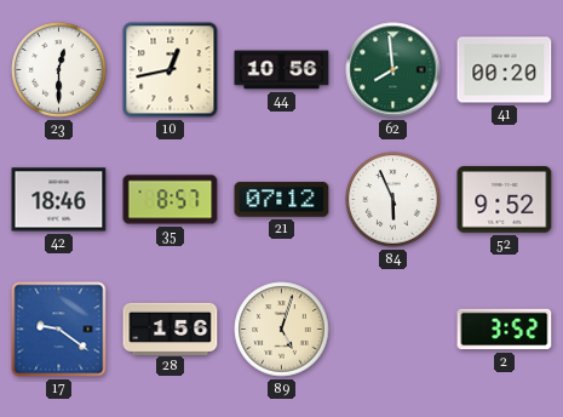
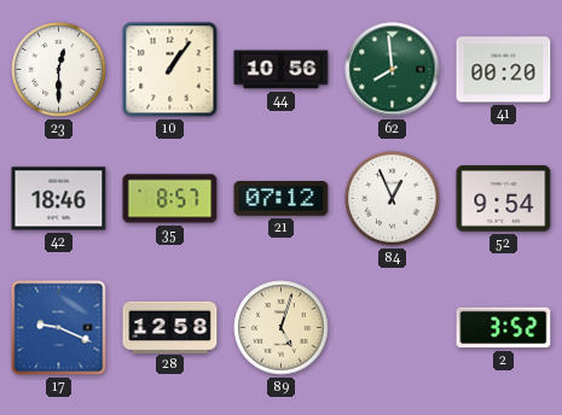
10: 12:43 -> 1:06 (170, 70)
84: 5:56 -> 12:56 (393, 199)
52: 9:52 -> 9:54 (504, 199)
17: 9:21 -> 9:19 (59, 328)
28: 1:56 -> 12:58 (170, 327)
